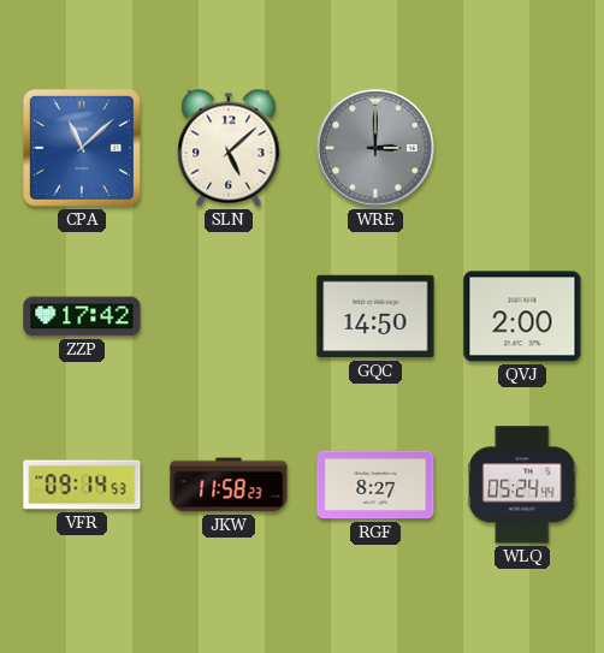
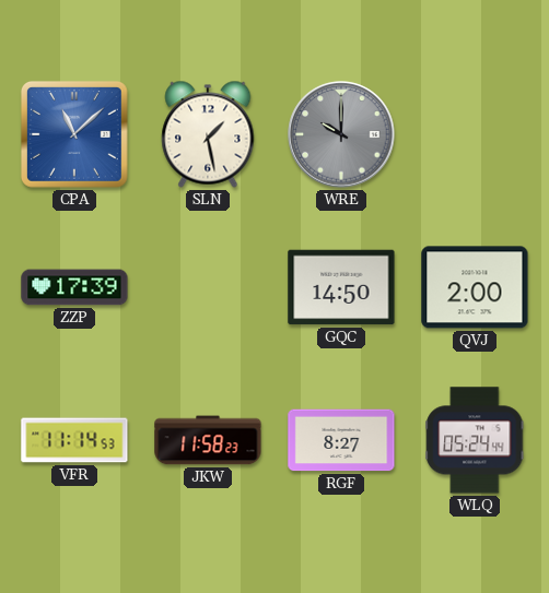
SLN: 5:08 -> 1:28 (208, 134)
WRE: 3:00 -> 10:00 (341, 134)
ZZP: 17:42 -> 17:39 (74, 287)
VFR: 09:14 -> 11:14 (74, 440)
